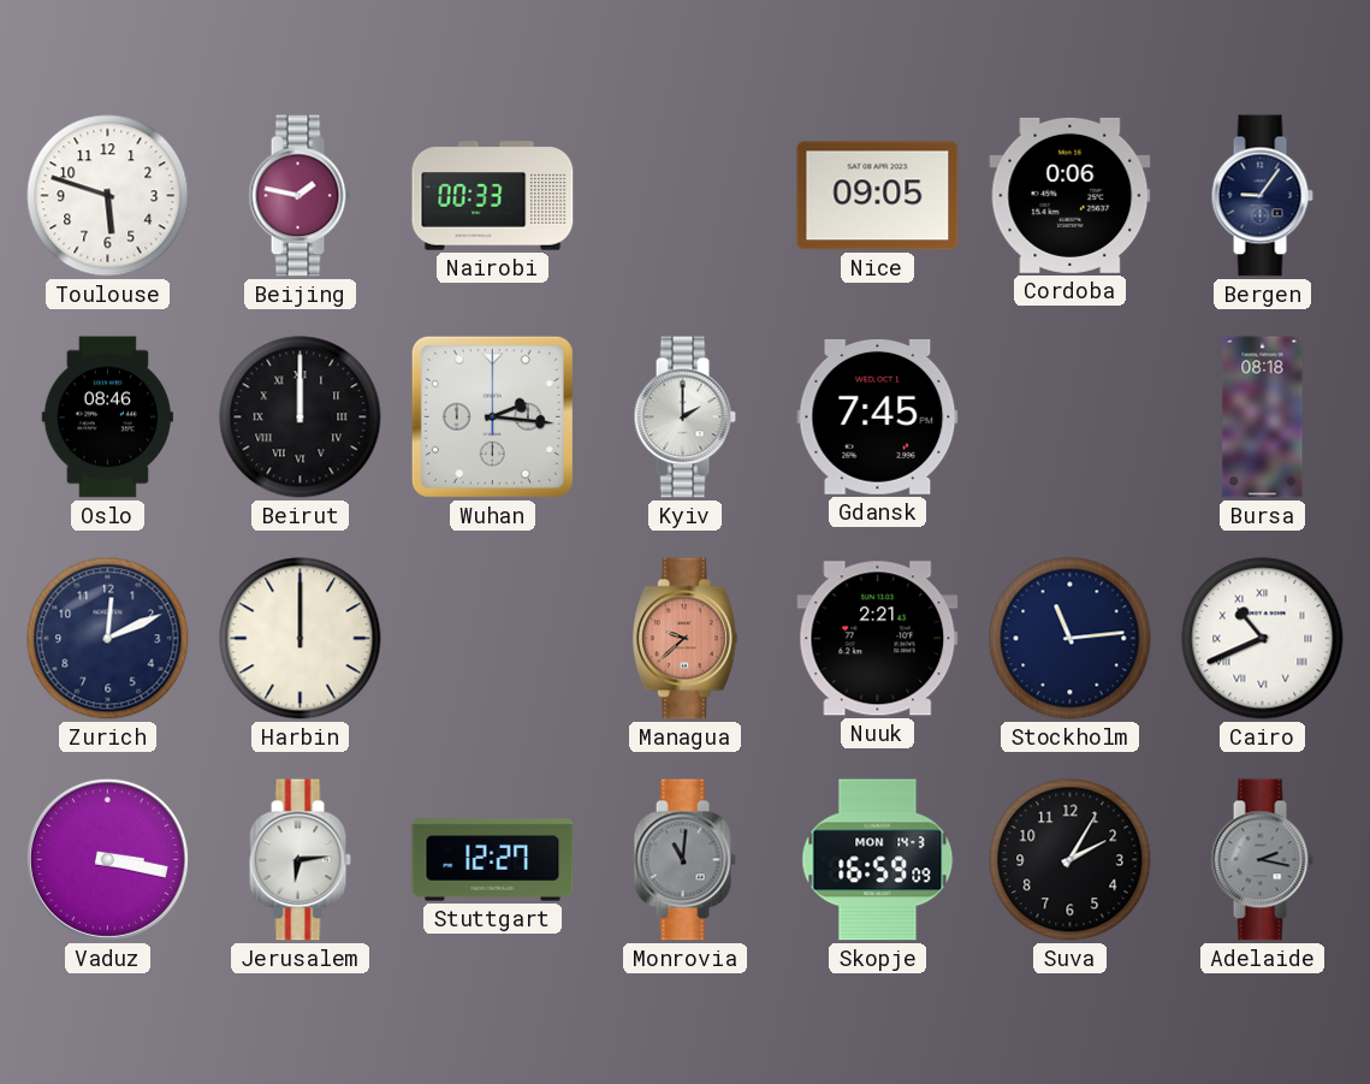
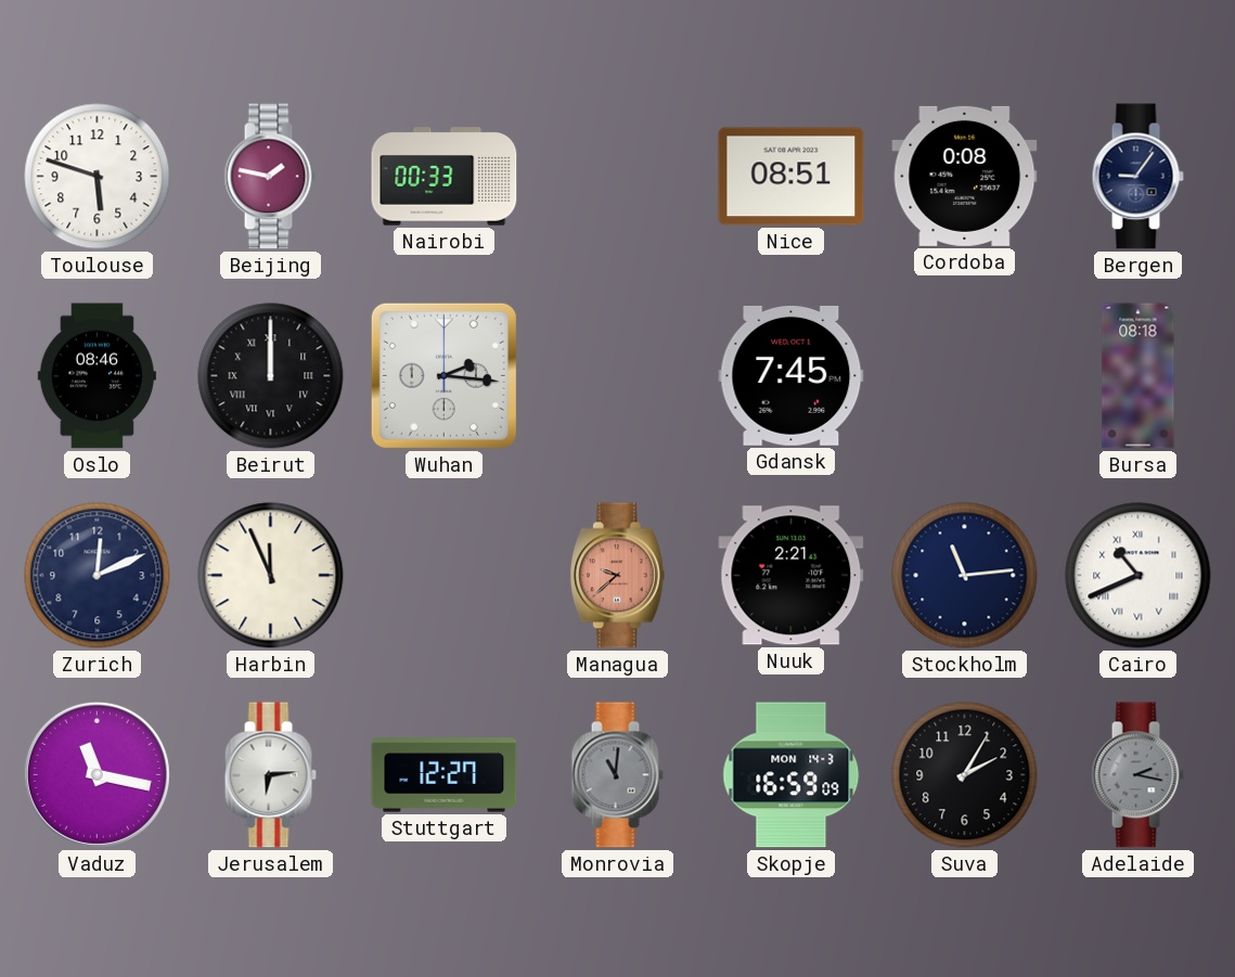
Nice: 09:05 -> 08:51 (792, 177)
Cordoba: 0:06 -> 0:08 (965, 176)
Kyiv: 2:00 -> none (684, 417)
Harbin: 12:00 -> 11:56 (271, 576)
Vaduz: 3:17 -> 11:17 (97, 774)
